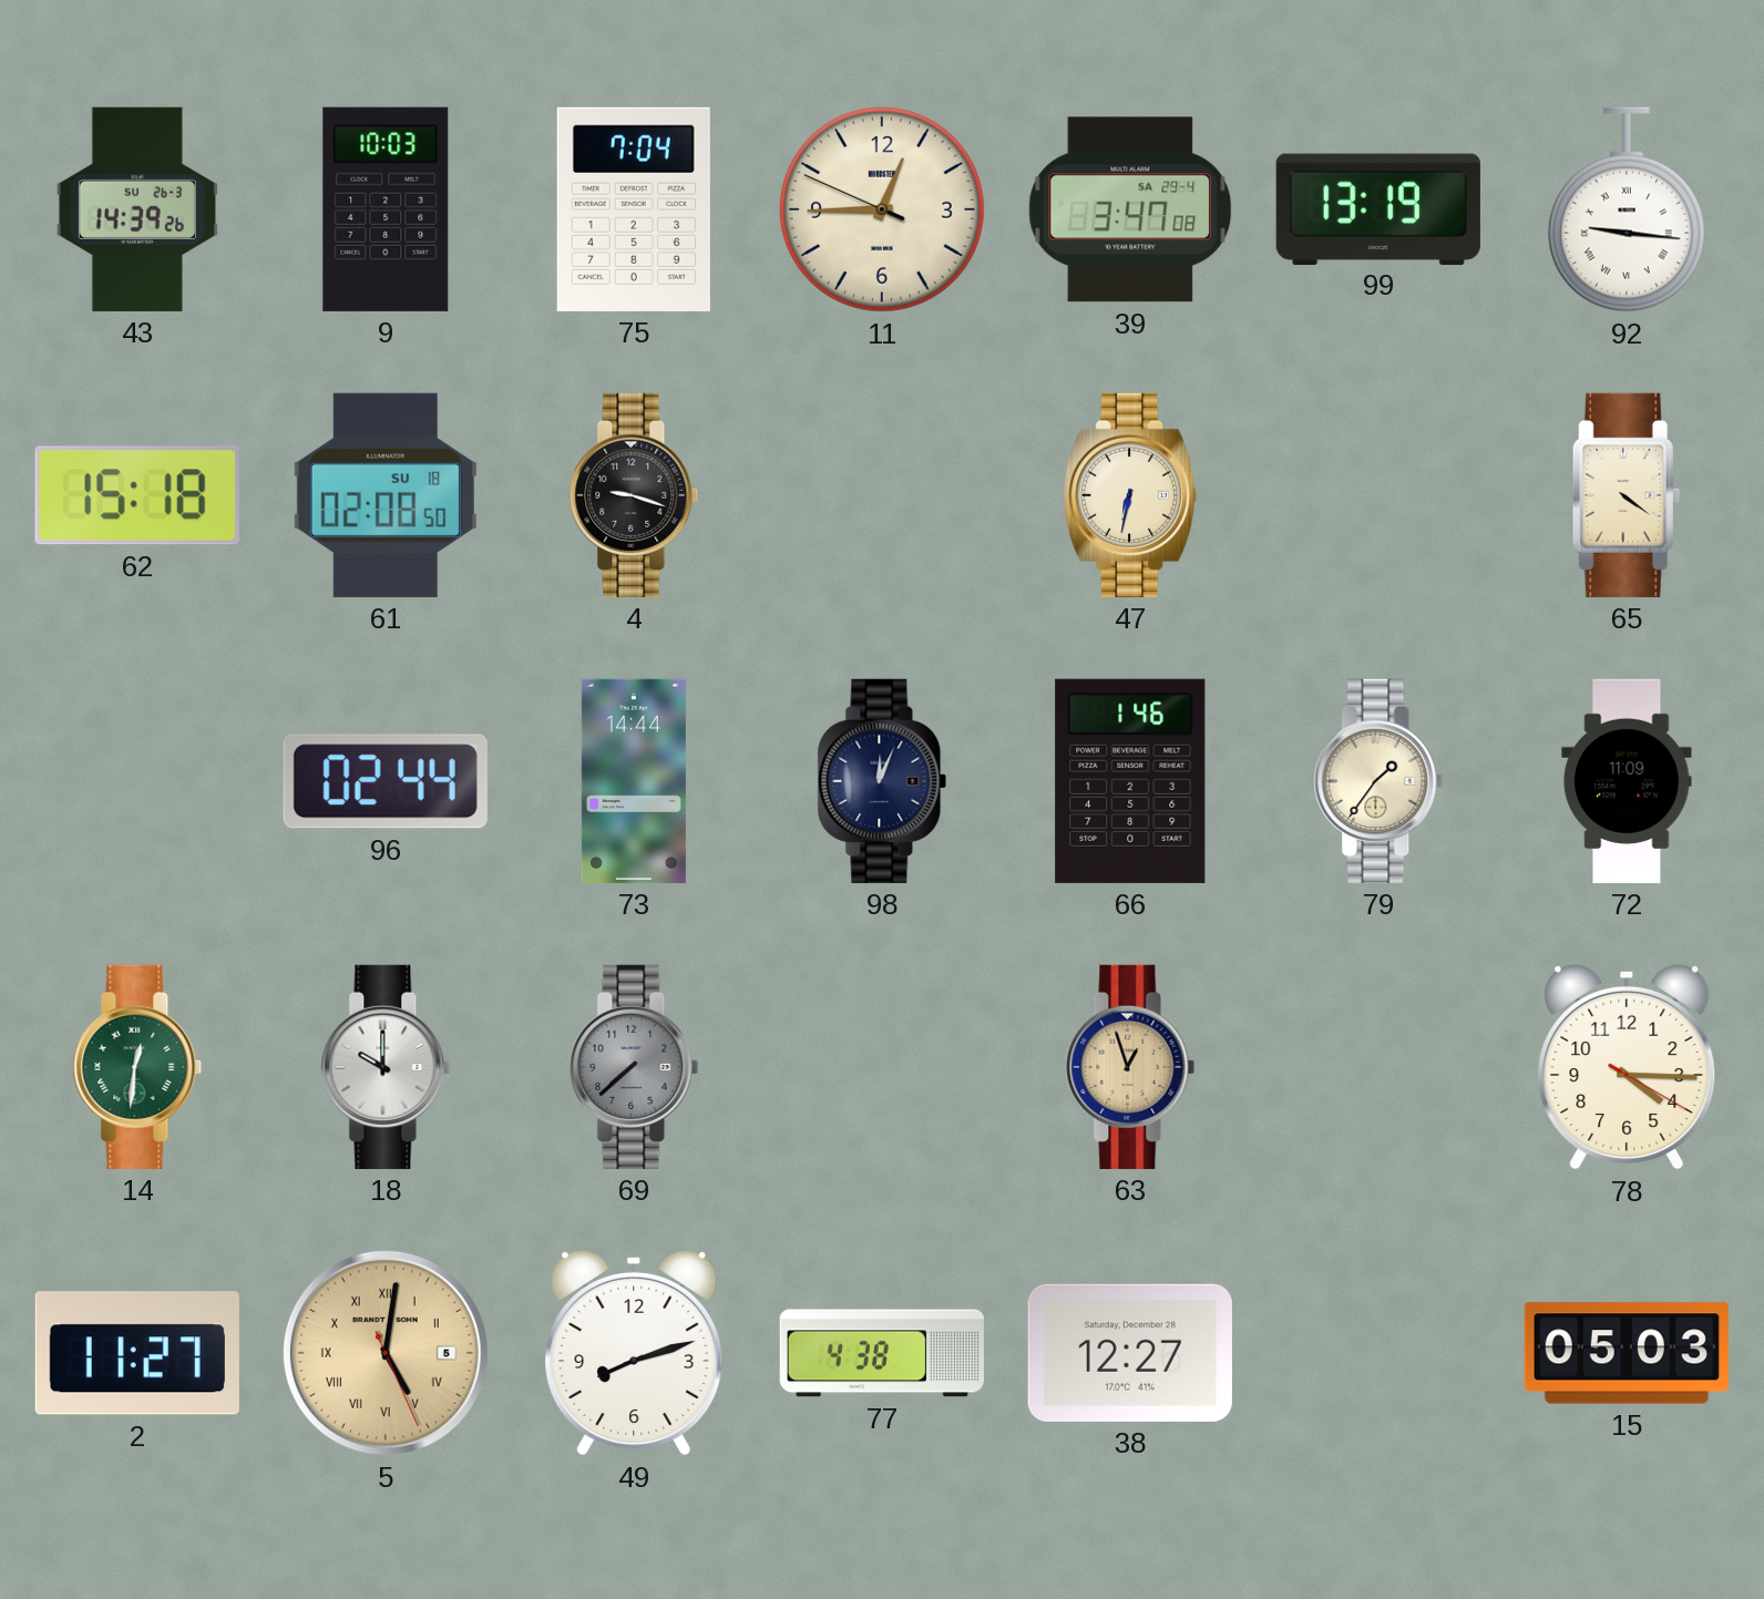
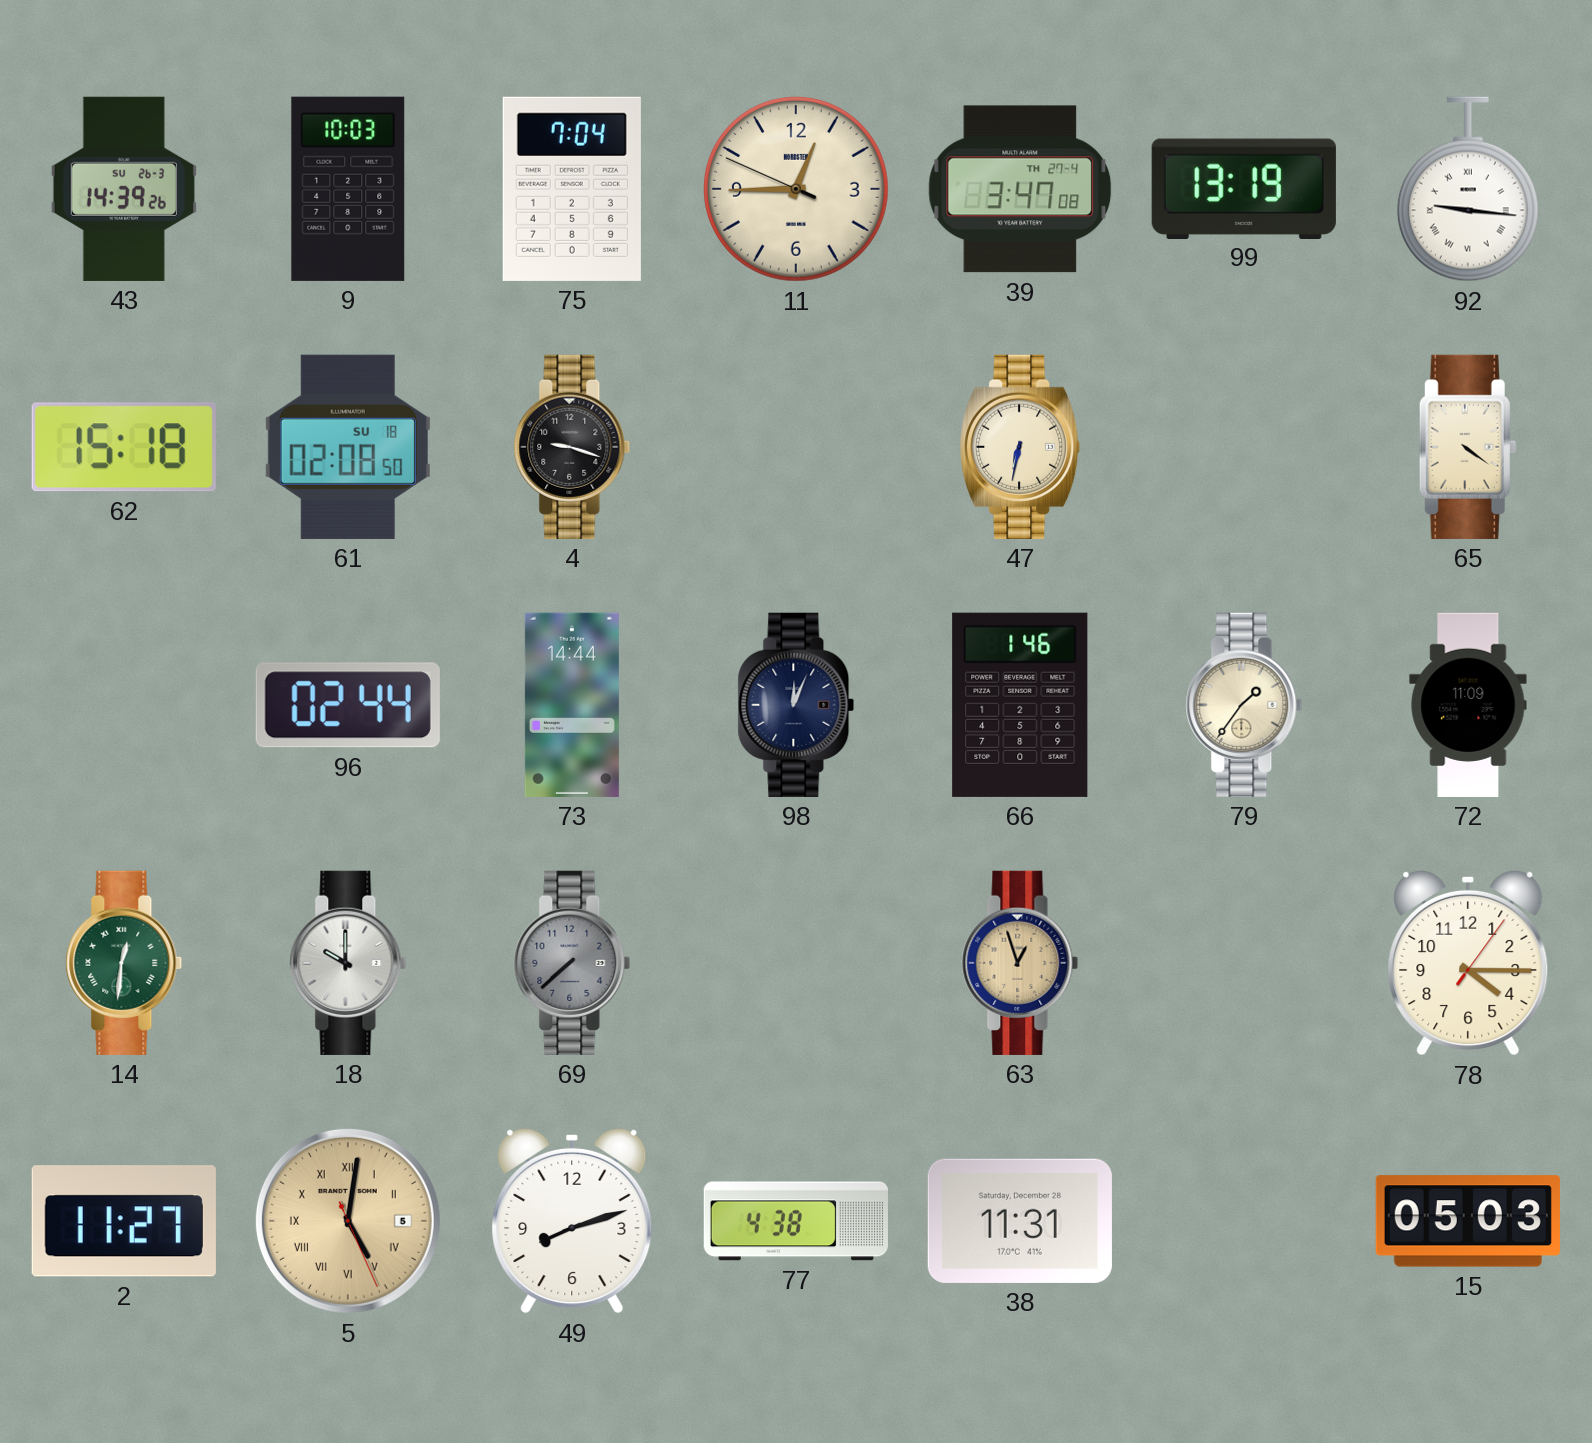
39 date: SA 29-4 -> TH 27-4 (1020, 189)
78: 4:15:20 -> 4:15:06 (1468, 963)
38: 12:27 -> 11:31 (1020, 1221)
